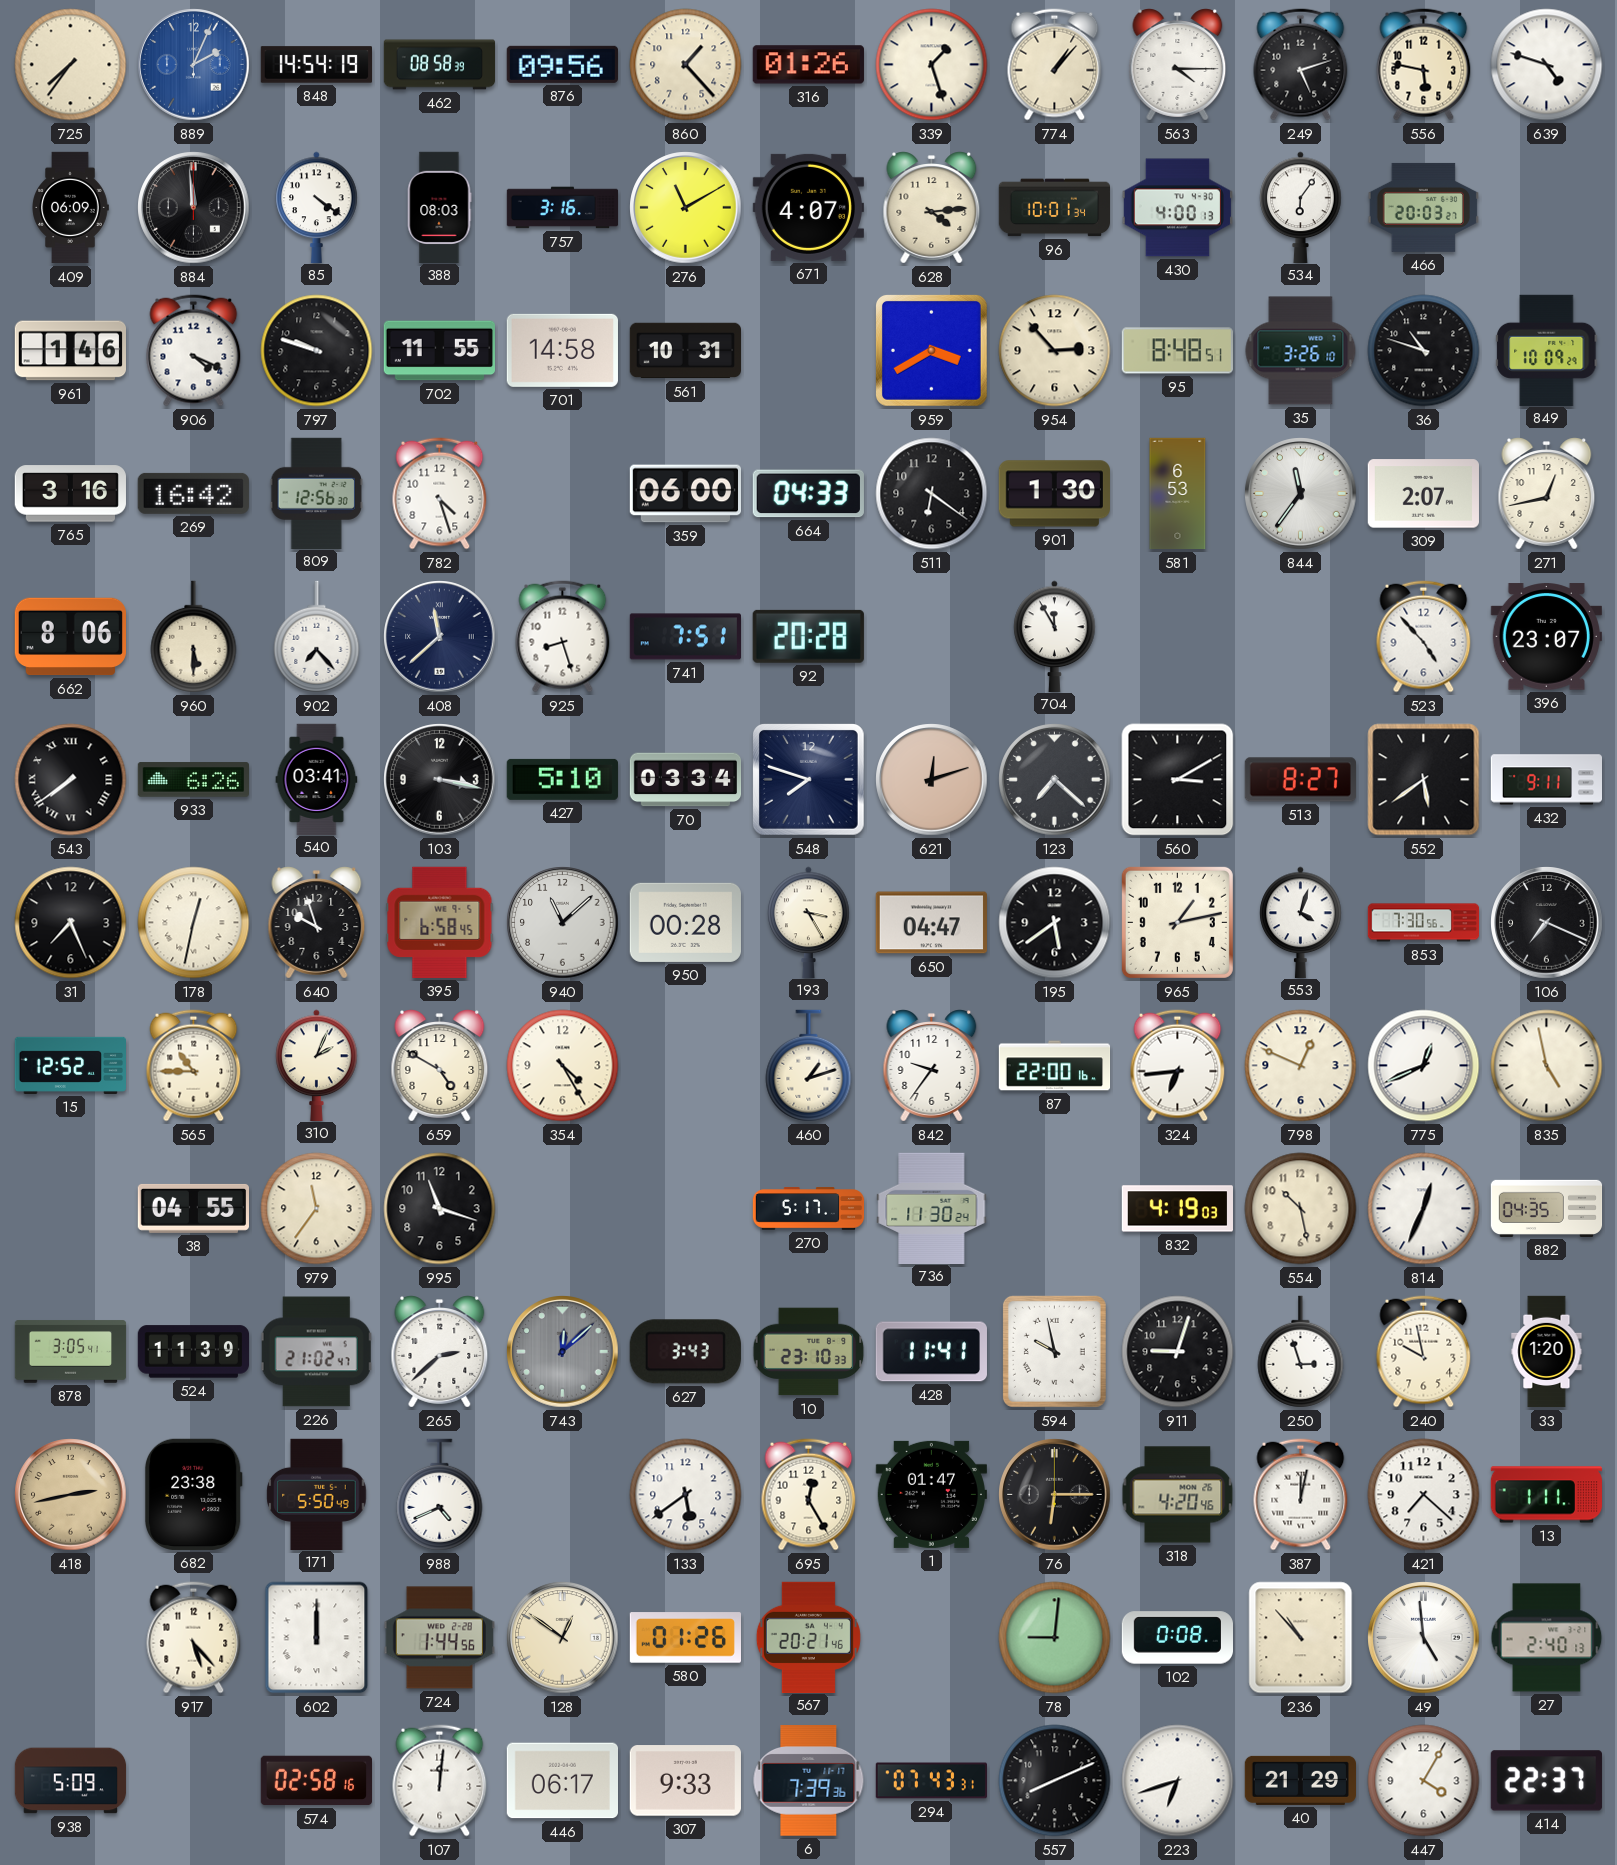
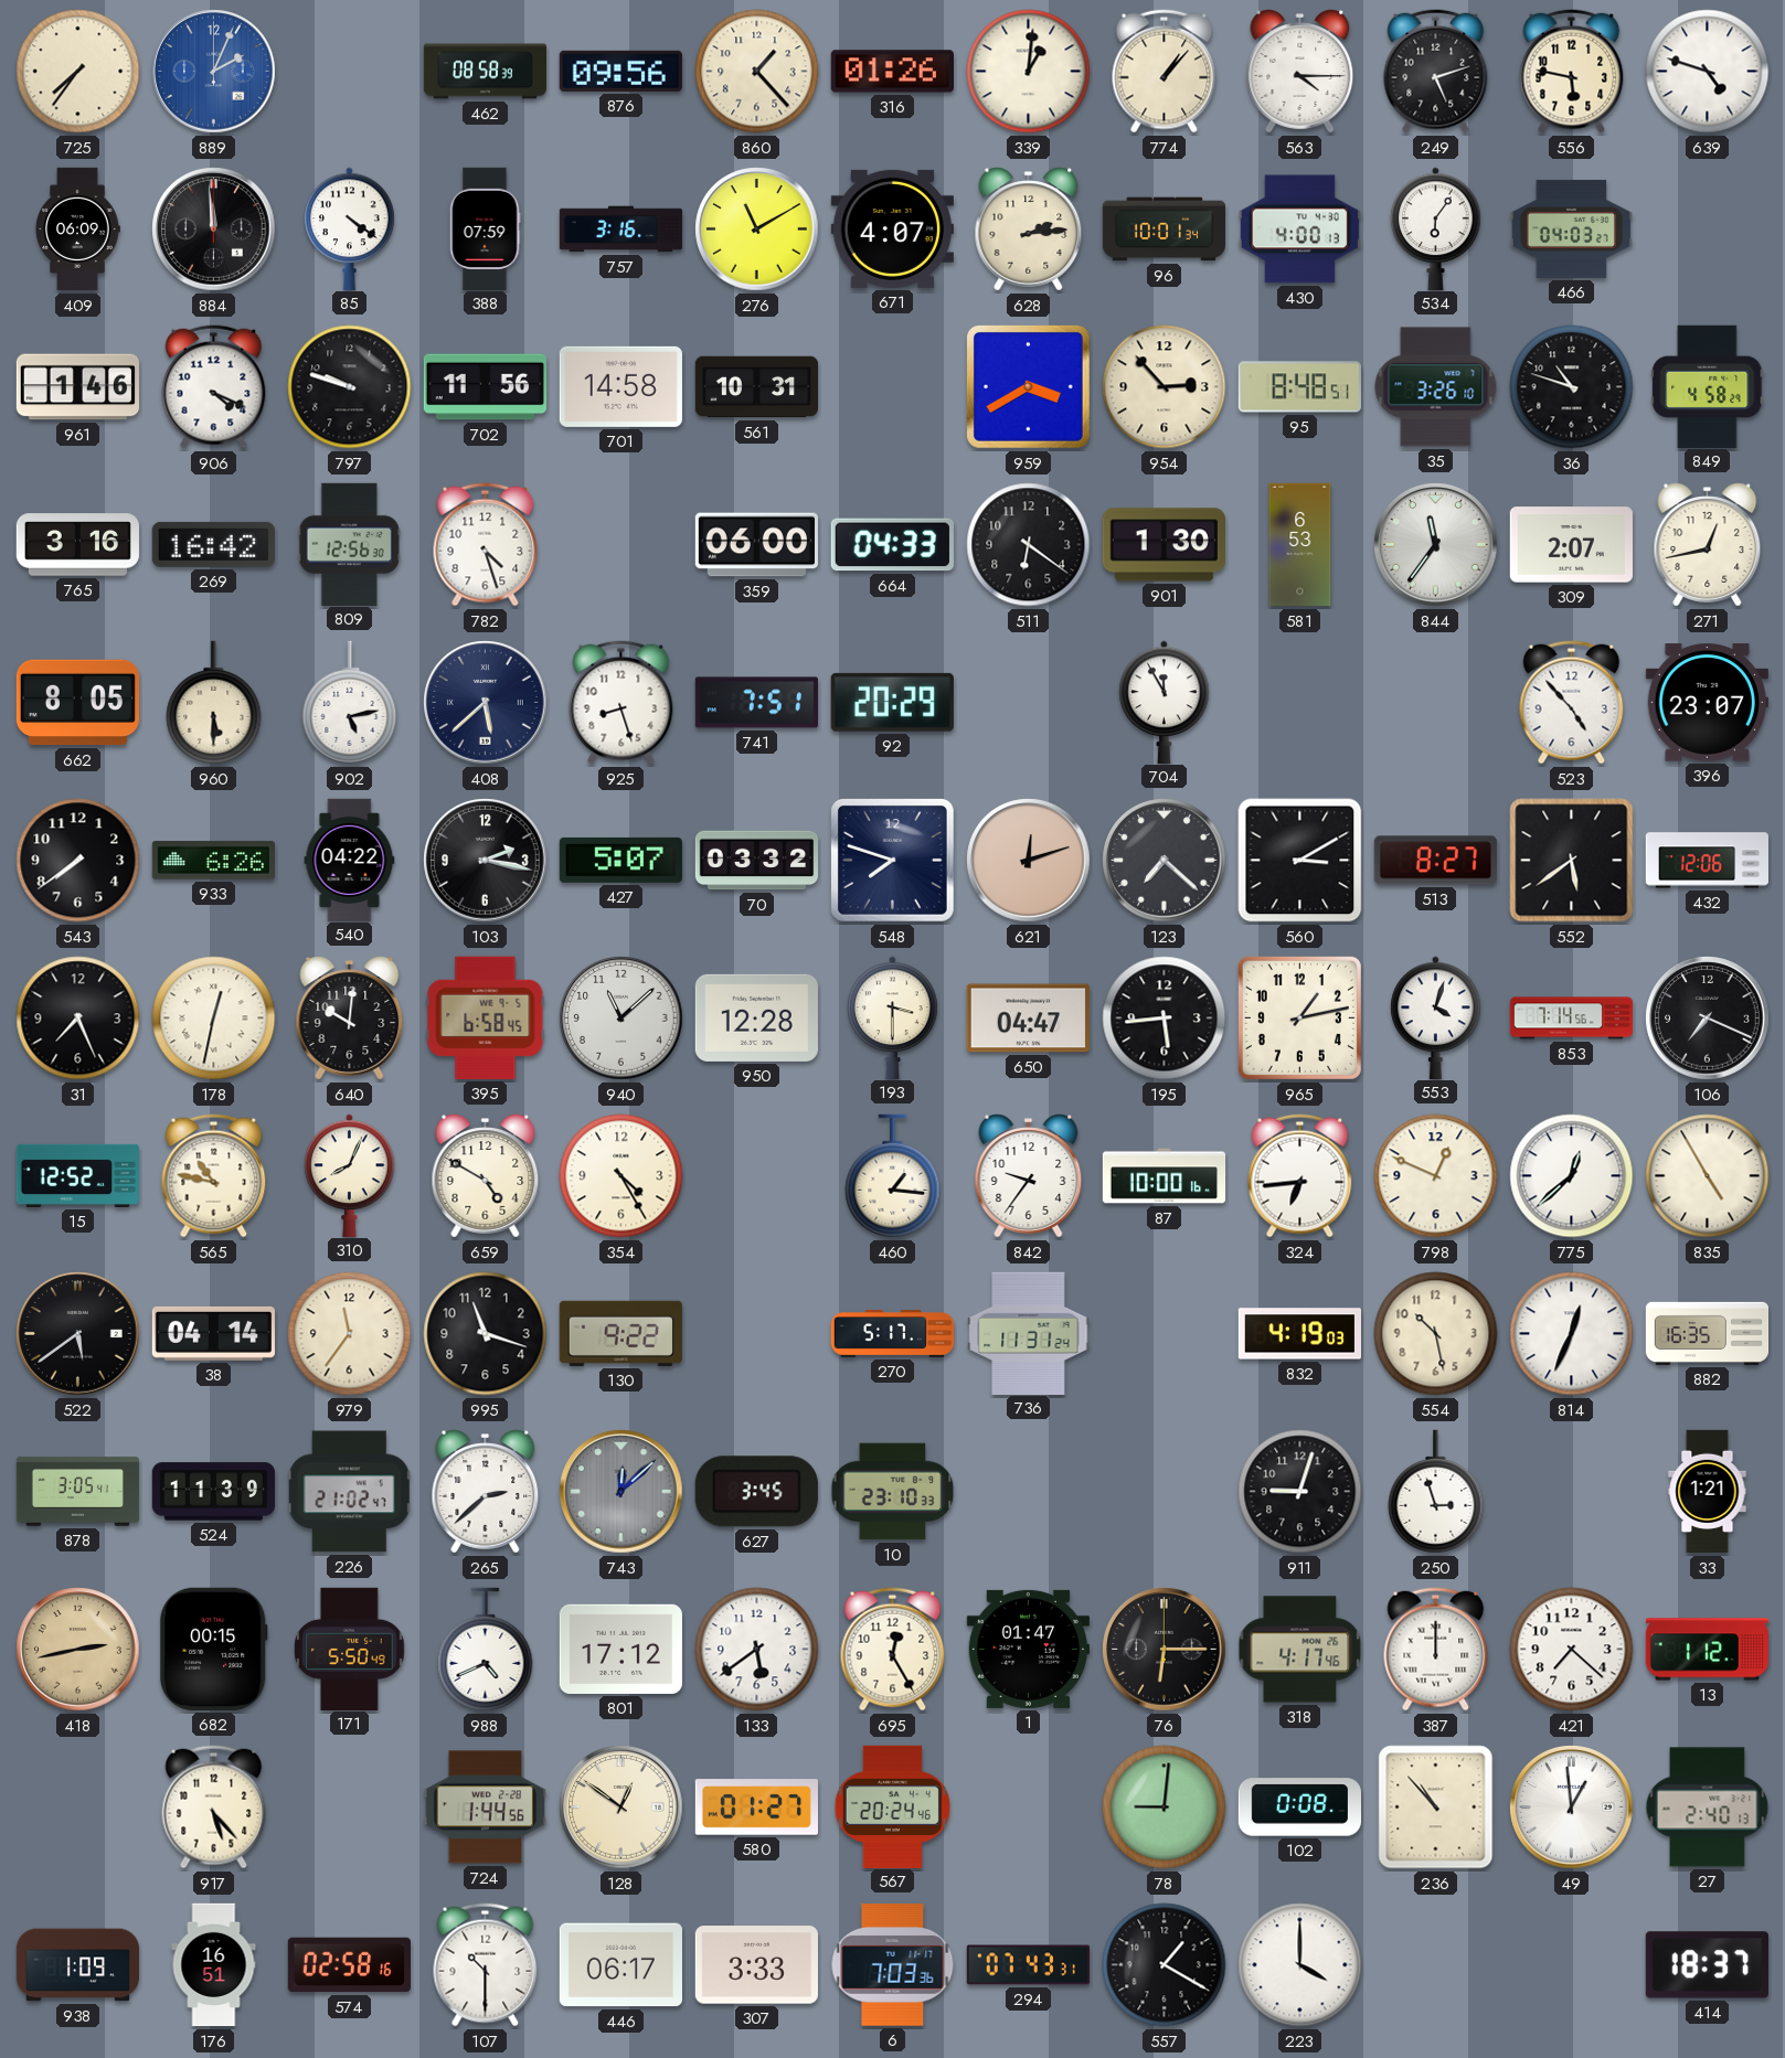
848: 14:54 -> none (316, 65)
339: 1:27 -> 1:01 (1029, 72)
388: 08:03 -> 07:59 (485, 228)
628: 4:14 -> 2:14 (1029, 230)
466: 20:03 -> 04:03 (1571, 228)
702: 11:55 -> 11:56 (485, 387)
849: 10:09 -> 4:58 (1708, 386)
662: 8:06 -> 8:05 (77, 703)
902: 7:23 -> 5:13 (350, 703)
408: 11:38 -> 5:38 (486, 703)
92: 20:28 -> 20:29 (892, 702)
543 numerals: Roman -> Arabic (78, 861)
540: 03:41 -> 04:22 (350, 860)
103: 3:17 -> 2:17 (486, 861)
427: 5:10 -> 5:07 (620, 860)
70: 03:34 -> 03:32 (757, 861)
432: 9:11 -> 12:06 (1707, 861)
640: 9:57 -> 10:01 (350, 1019)
950: 00:28 -> 12:28 (756, 1017)
193: 3:25 -> 3:30 (893, 1017)
195: 5:39 -> 5:44 (1165, 1019)
853: 7:30 -> 7:14 (1572, 1019)
565: 10:45 -> 10:47 (214, 1176)
310: 2:04 -> 8:04 (350, 1175)
460: 1:12 -> 1:16 (893, 1176)
87: 22:00 -> 10:00 (1165, 1176)
775: 12:41 -> 12:38 (1572, 1176)
835: 4:58 -> 4:55 (1708, 1176)
522: none -> 5:39 (78, 1334)
38: 04:55 -> 04:14 (213, 1333)
130: none -> 9:22 (620, 1333)
736: 11:30 -> 11:31 (1029, 1333)
882: 04:35 -> 16:35 (1708, 1333)
627: 3:43 -> 3:45 (756, 1492)
428: 11:41 -> none (931, 1352)
594: 9:58 -> none (1054, 1351)
240: 9:58 -> none (1424, 1352)
33: 1:20 -> 1:21 (1708, 1492)
682: 23:38 -> 00:15 (213, 1649)
801: none -> 17:12 (620, 1649)
318: 4:20 -> 4:17 (1300, 1650)
387: 12:02 -> 12:00 (1436, 1650)
13: 1:11 -> 1:12 (1707, 1650)
602: 12:00 -> none (317, 1638)
580: 01:26 -> 01:27 (756, 1808)
567: 20:21 -> 20:24 (892, 1806)
49: 4:59 -> 12:59 (1572, 1808)
938: 5:09 -> 1:09 (78, 1965)
176: none -> 16:51 (214, 1965)
107: 12:01 -> 10:30 (486, 1965)
307: 9:33 -> 3:33 (756, 1965)
6: 7:39 -> 7:03 (893, 1965)
557: 8:11 -> 1:20 (1165, 1965)
223: 6:42 -> 4:00 (1300, 1965)
40: 21:29 -> none (1300, 1780)
447: 4:05 -> none (1424, 1781)
414: 22:37 -> 18:37 (1707, 1965)
